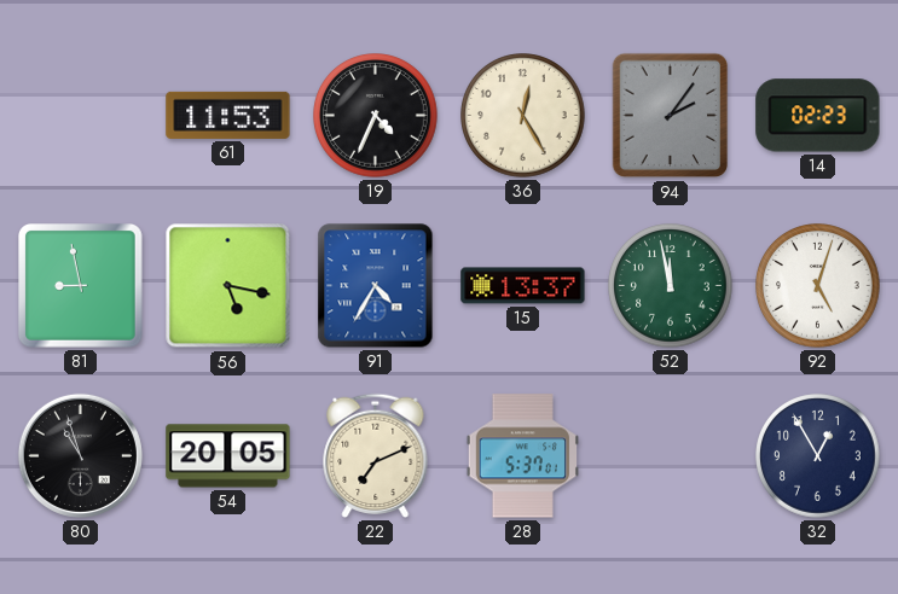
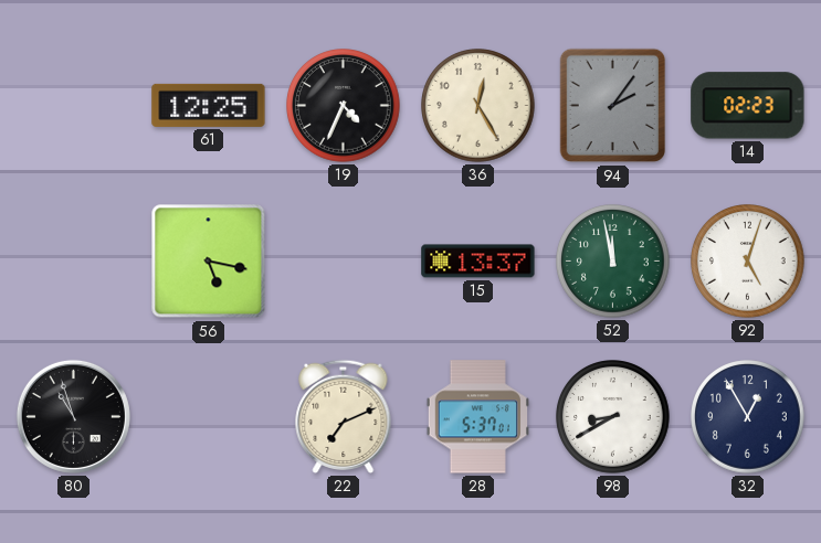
61: 11:53 -> 12:25 (209, 105)
81: 8:58 -> none (81, 286)
91: 4:35 -> none (376, 286)
54: 20:05 -> none (228, 456)
98: none -> 8:40 (613, 417)
